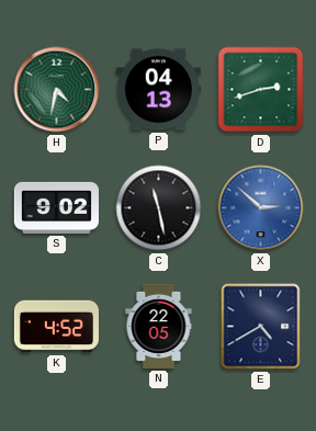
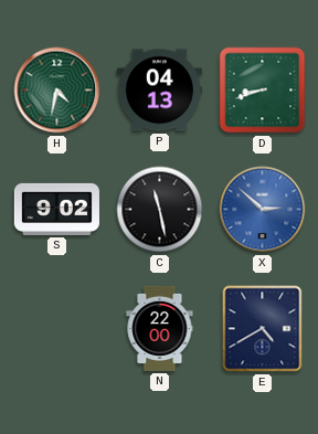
D: 2:42 -> 8:42 (263, 91)
K: 4:52 -> none (56, 327)
N: 22:05 -> 22:00 (160, 328)
